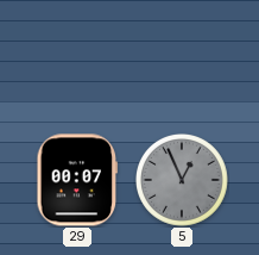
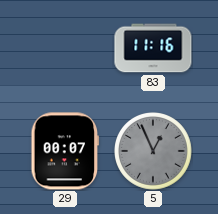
83: none -> 11:16 (153, 48)
